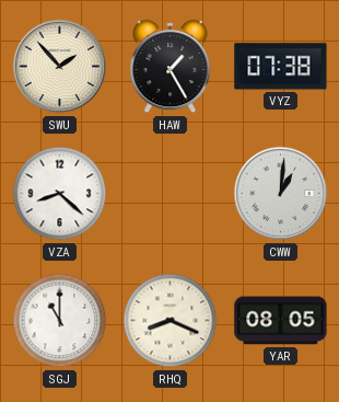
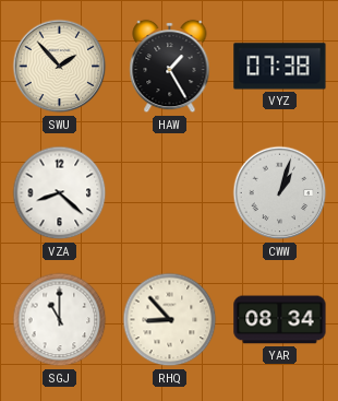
CWW: 1:01 -> 1:03 (280, 193)
RHQ: 8:19 -> 8:53 (170, 320)
YAR: 08:05 -> 08:34 (280, 320)
